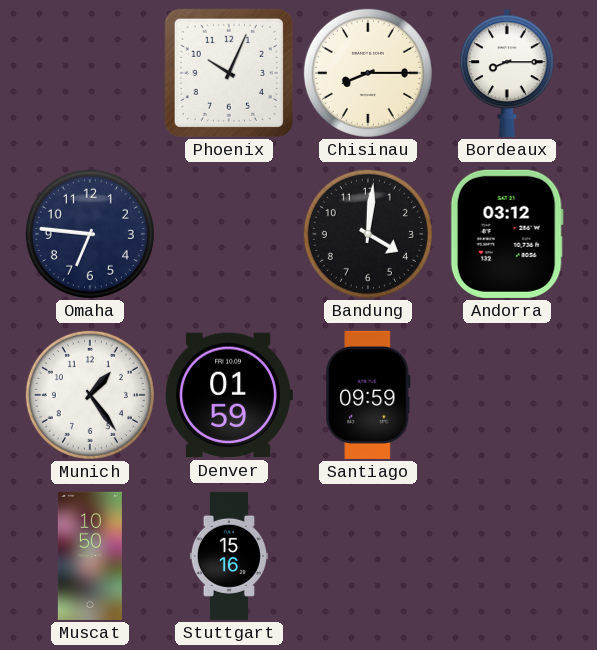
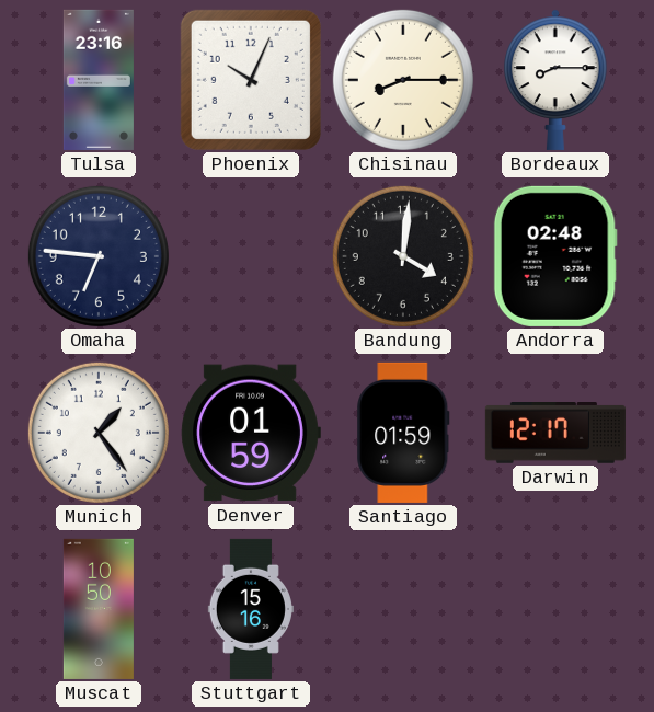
Tulsa: none -> 23:16 (99, 80)
Andorra: 03:12 -> 02:48 (555, 256)
Santiago: 09:59 -> 01:59 (403, 433)
Darwin: none -> 12:17 (555, 433)
